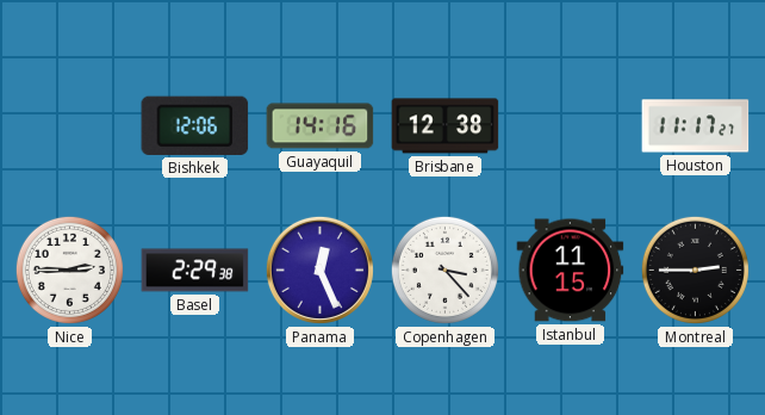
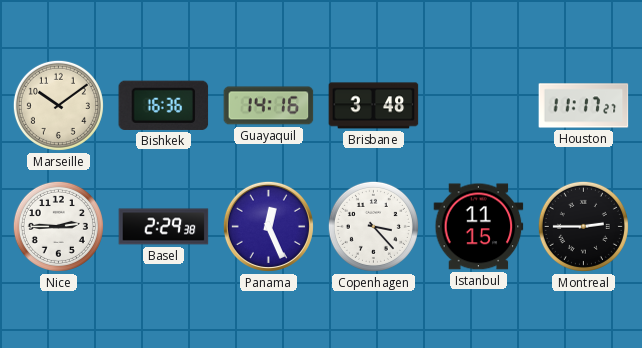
Marseille: none -> 10:09 (58, 105)
Bishkek: 12:06 -> 16:36 (164, 105)
Brisbane: 12:38 -> 3:48 (374, 106)
